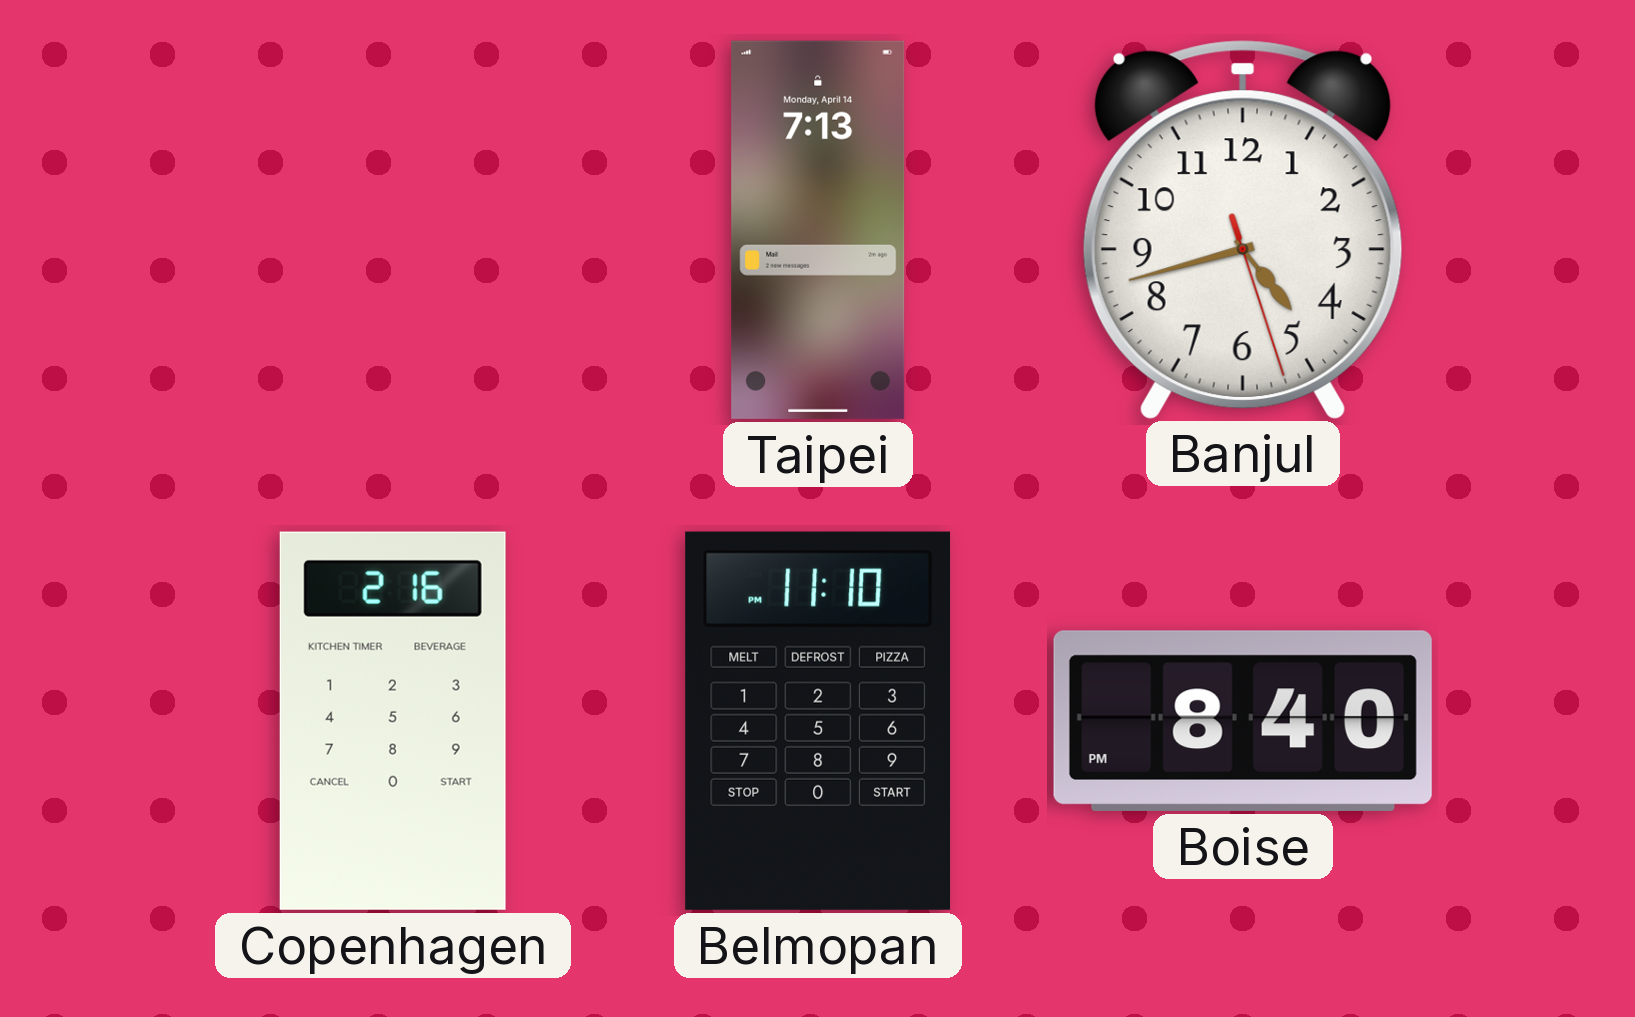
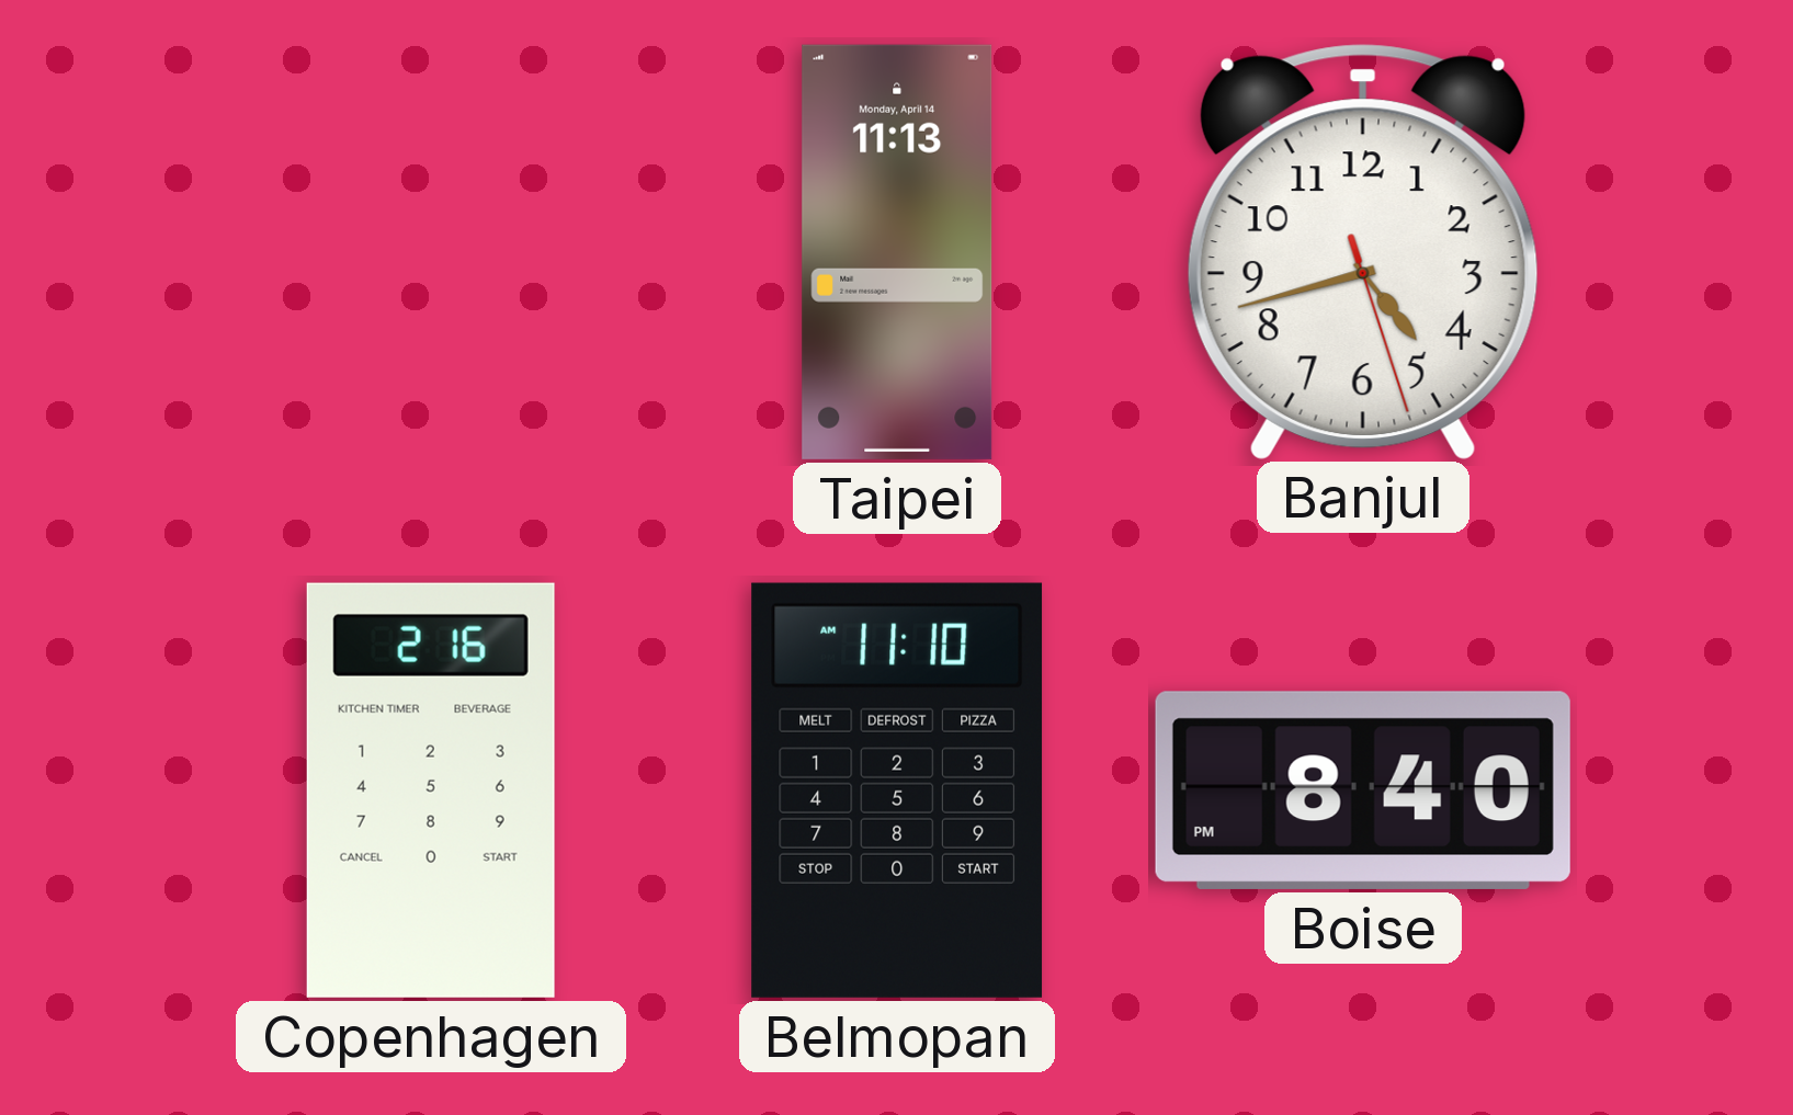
Taipei: 7:13 -> 11:13 (897, 252)
Belmopan: 11:10 PM -> 11:10 AM (897, 790)
